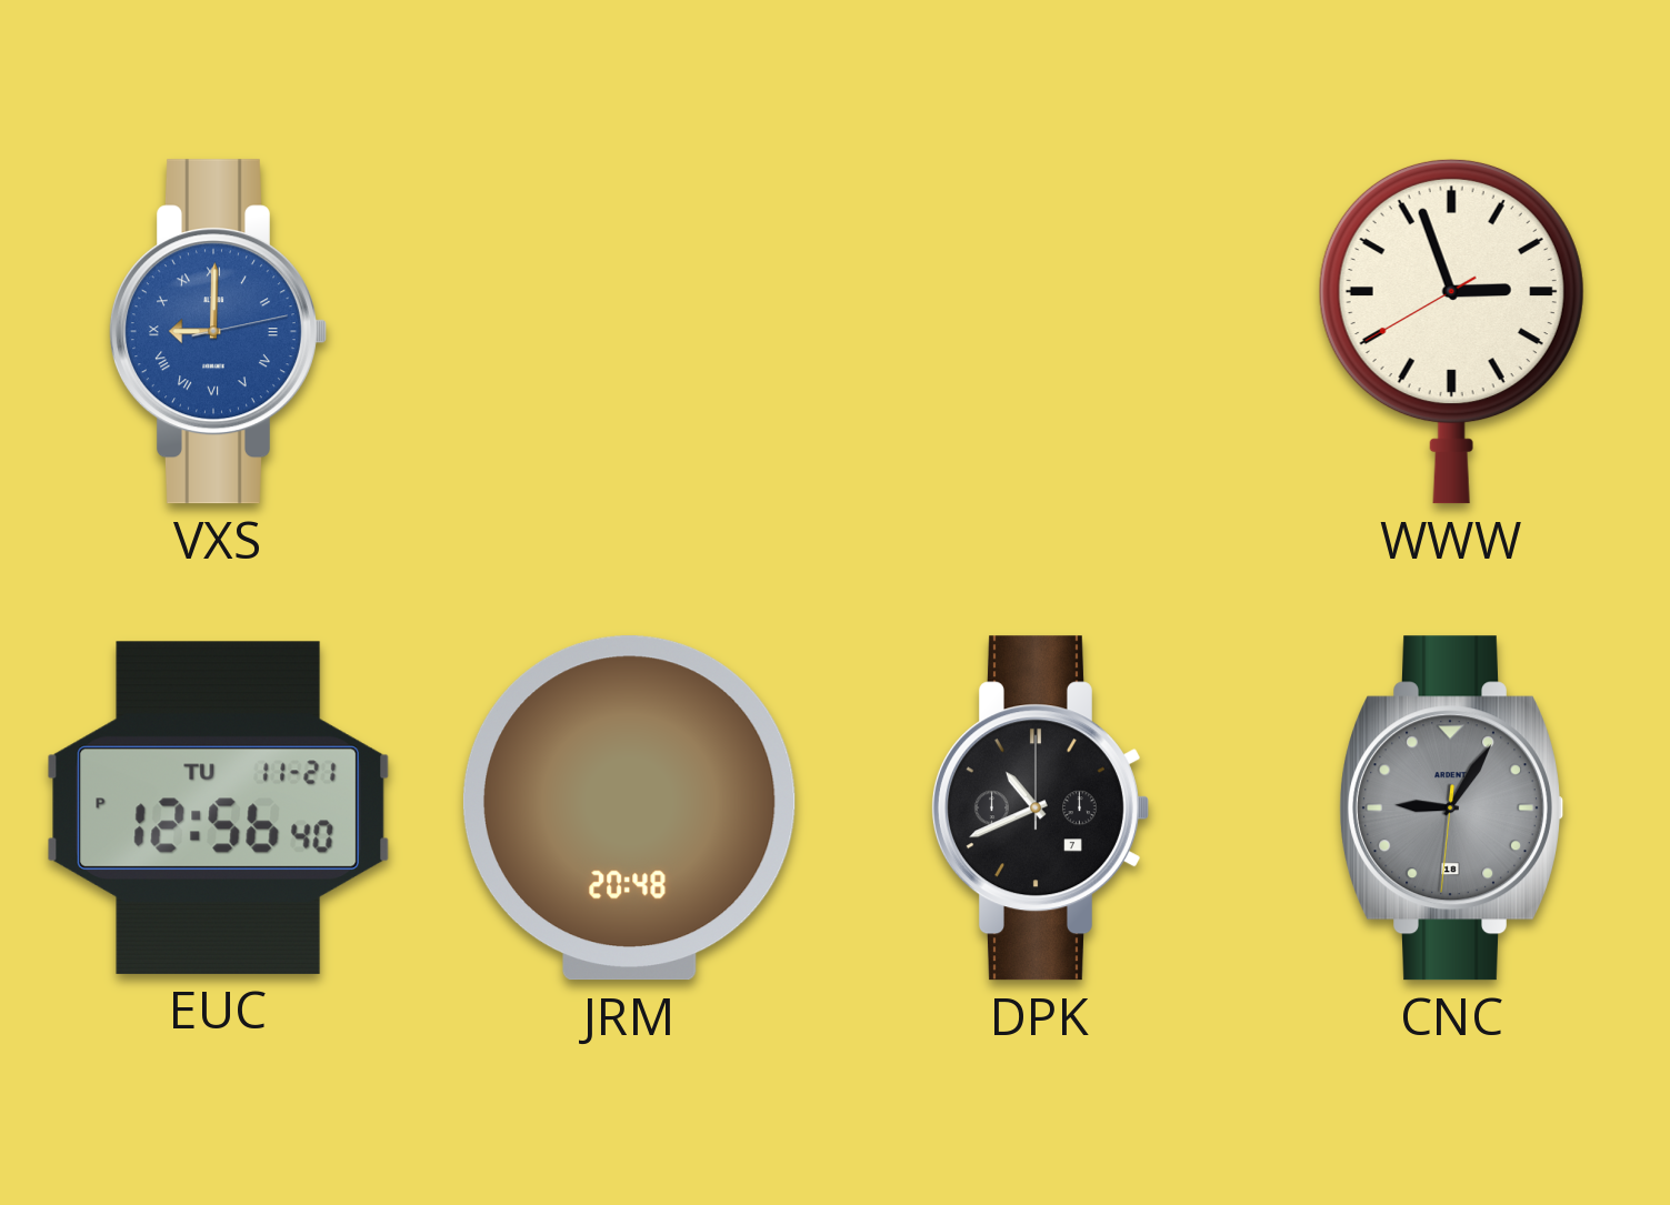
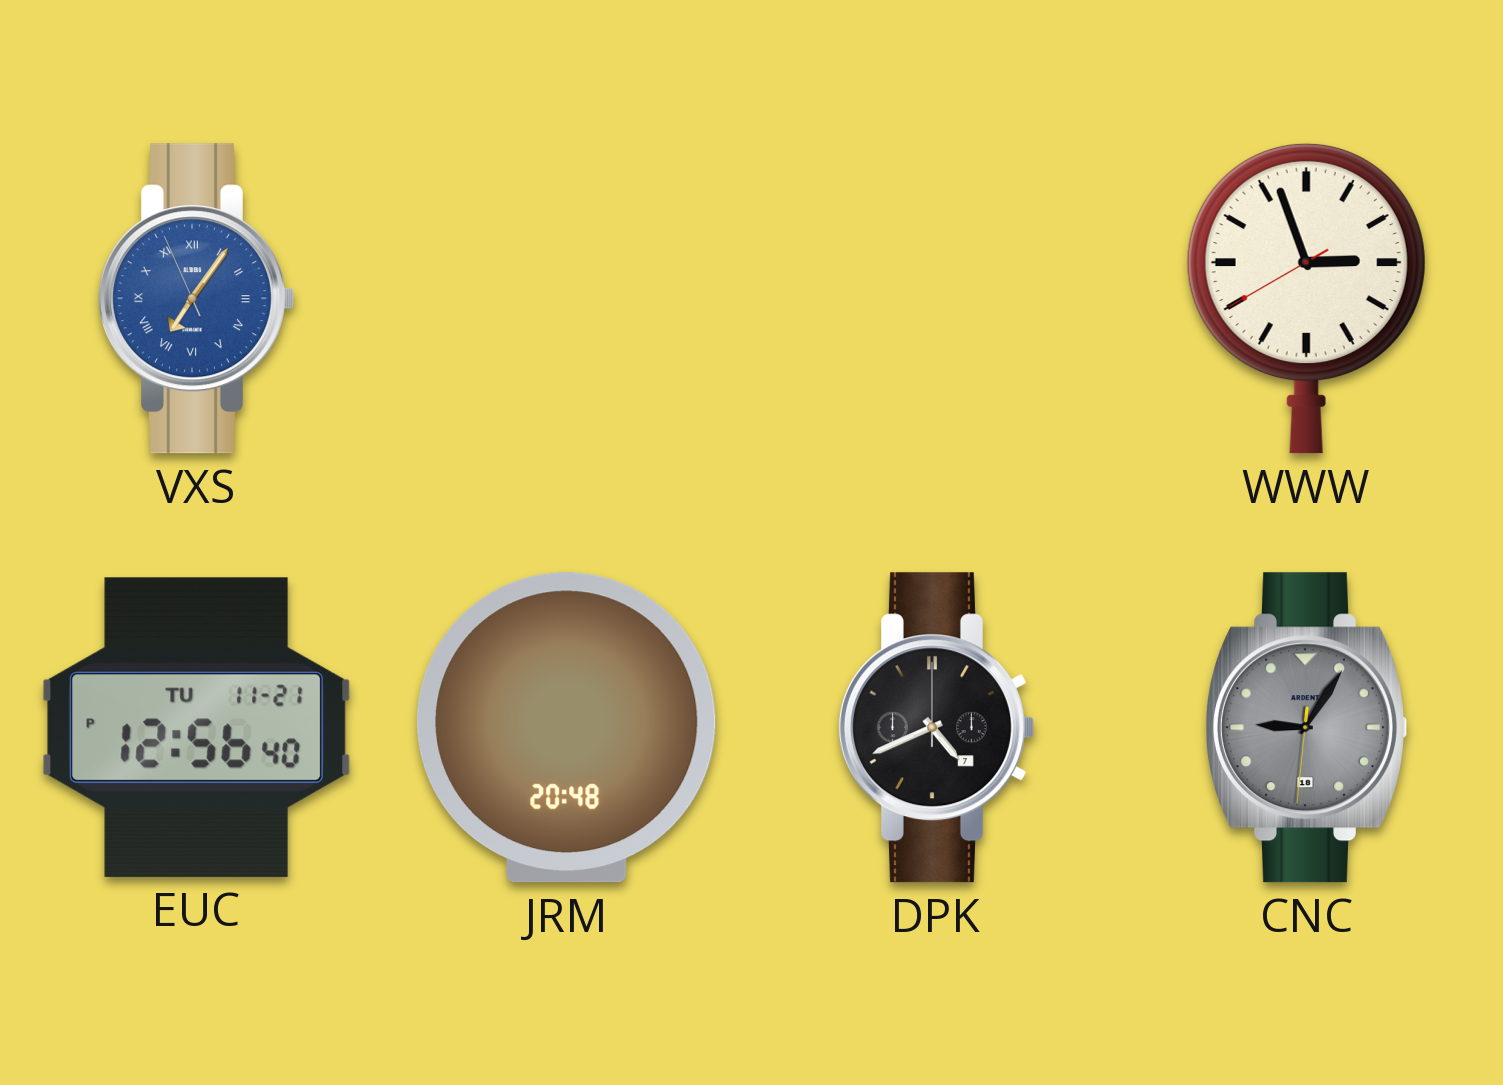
VXS: 9:00 -> 7:05 (196, 299)
DPK: 10:41 -> 4:41 (936, 728)
